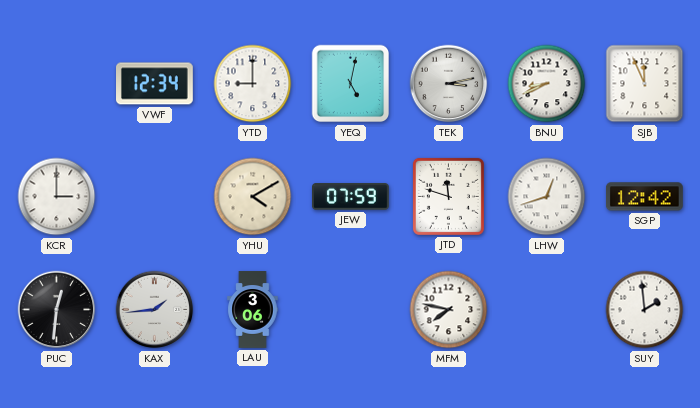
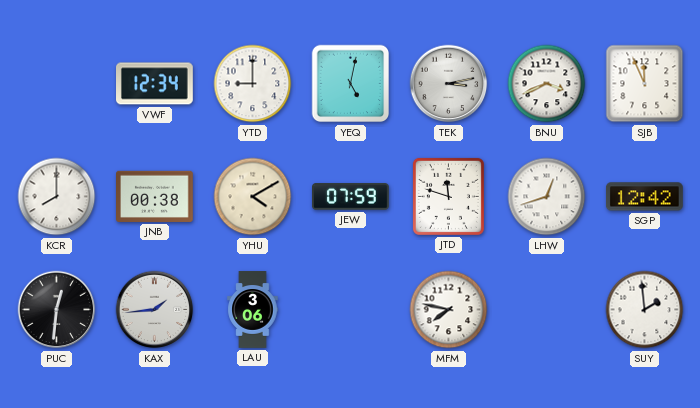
BNU: 8:41 -> 3:41 (547, 84)
KCR: 3:00 -> 8:00 (57, 197)
JNB: none -> 00:38 (155, 196)
